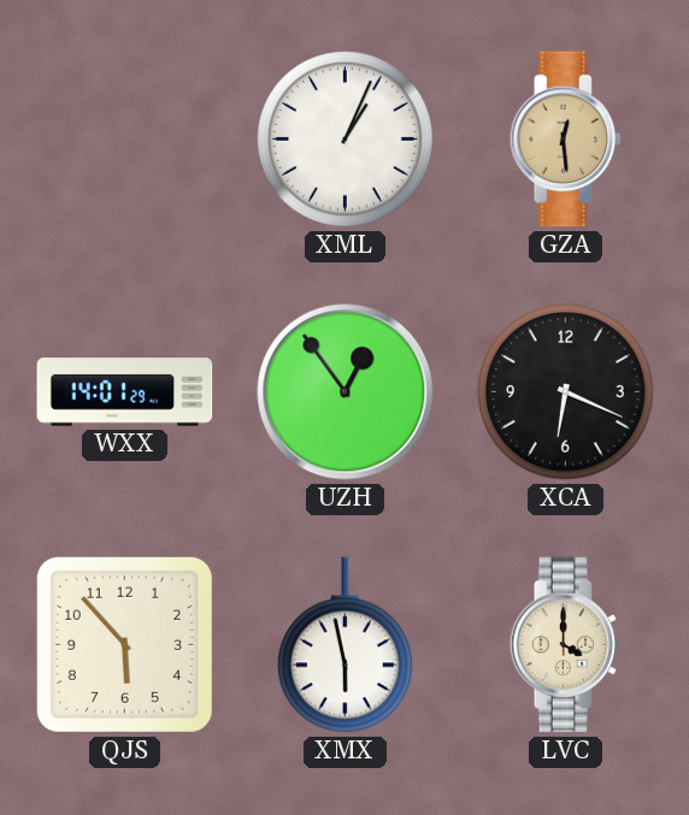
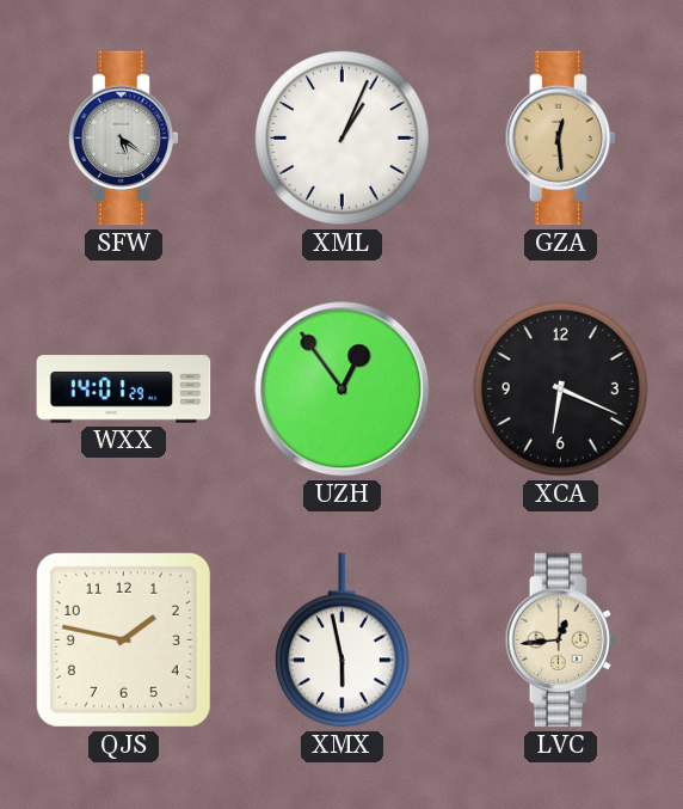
SFW: none -> 5:21 (124, 139)
QJS: 5:53 -> 1:47 (123, 639)
LVC: 4:00 -> 12:44 (561, 641)
